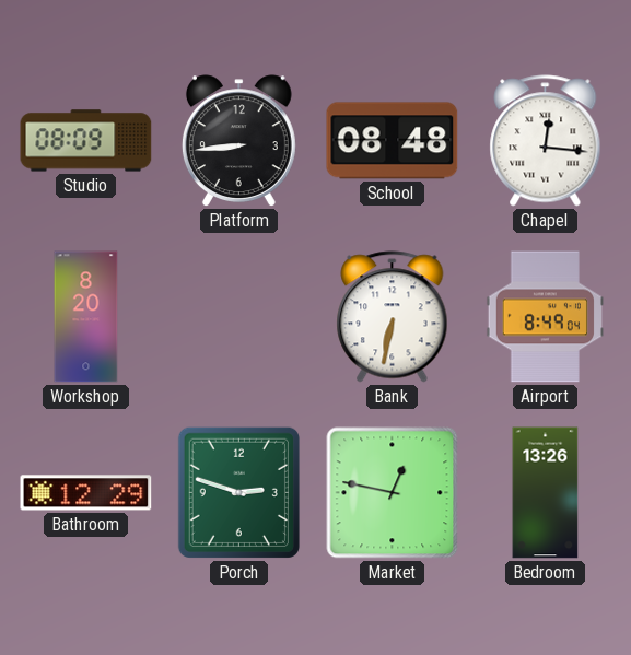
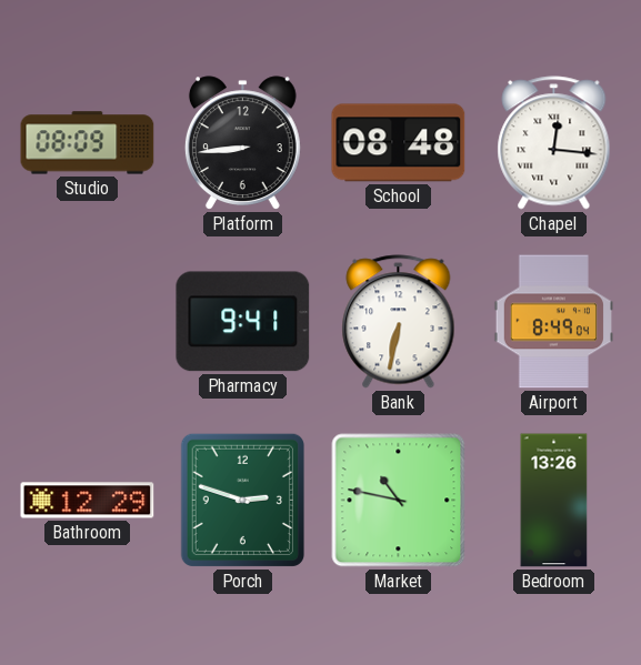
Workshop: 8:20 -> none (86, 317)
Pharmacy: none -> 9:41 (243, 322)
Market: 12:47 -> 10:47 (399, 501)
